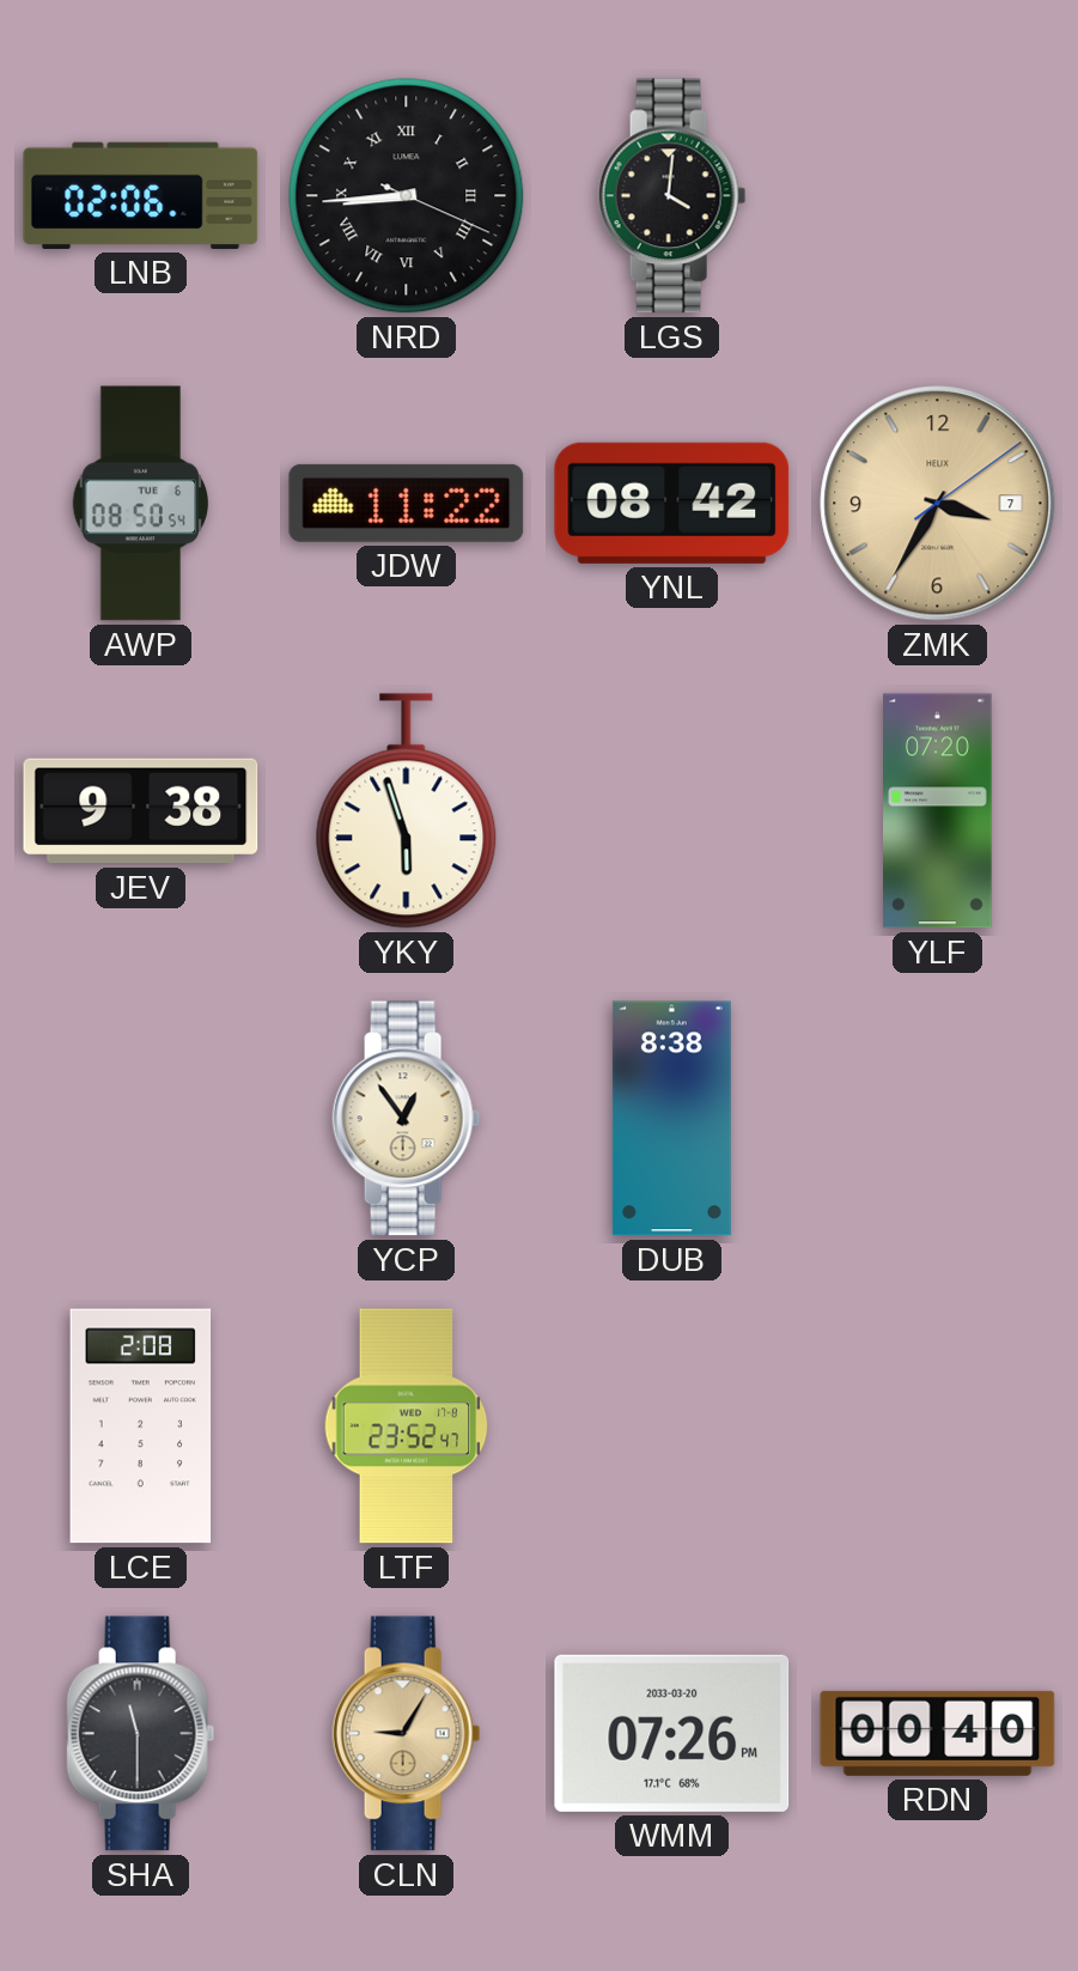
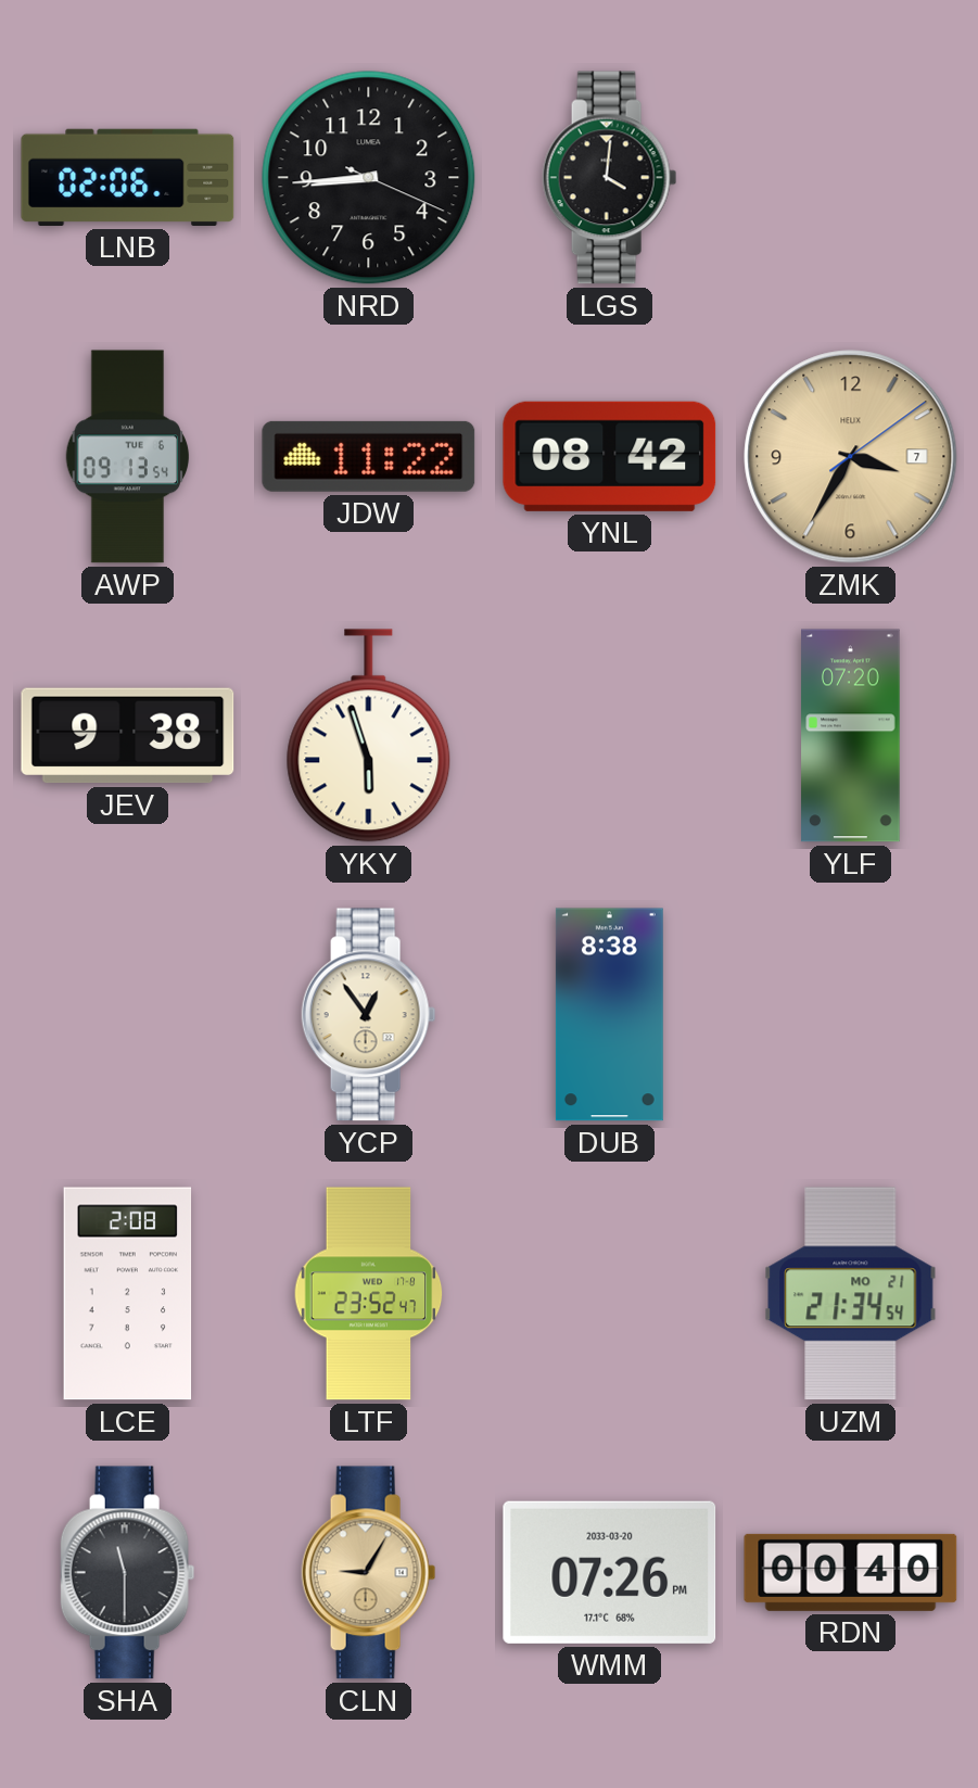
NRD numerals: Roman -> Arabic (369, 178)
AWP: 08:50 -> 09:13 (128, 457)
UZM: none -> 21:34 (851, 1294)
